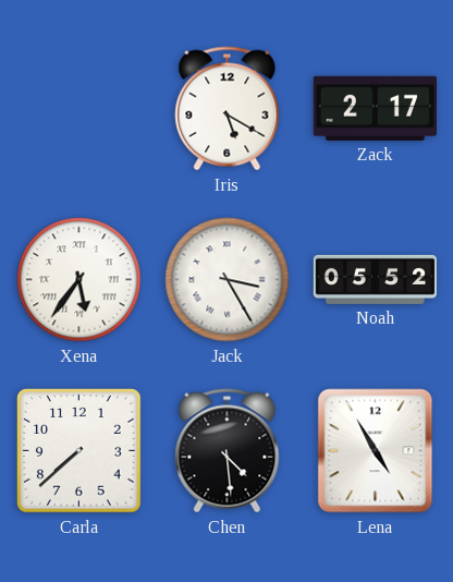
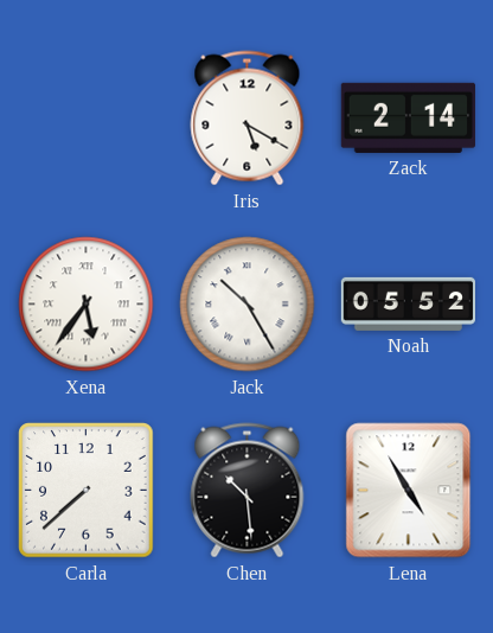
Zack: 2:17 -> 2:14 (408, 117)
Jack: 3:25 -> 10:25 (248, 305)
Chen: 4:29 -> 10:29 (248, 491)
